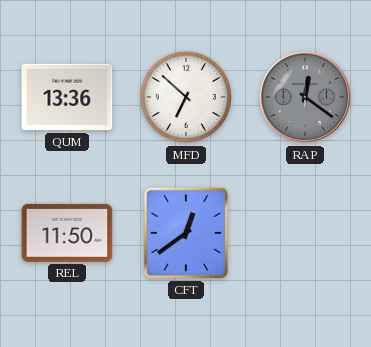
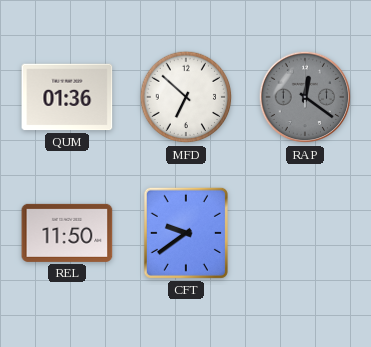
QUM: 13:36 -> 01:36 (67, 97)
CFT: 12:39 -> 9:39 (186, 233)
